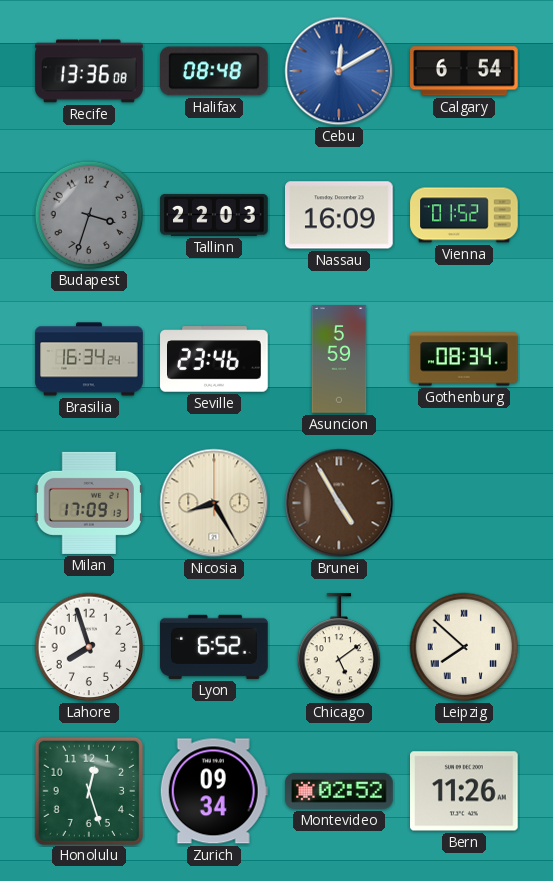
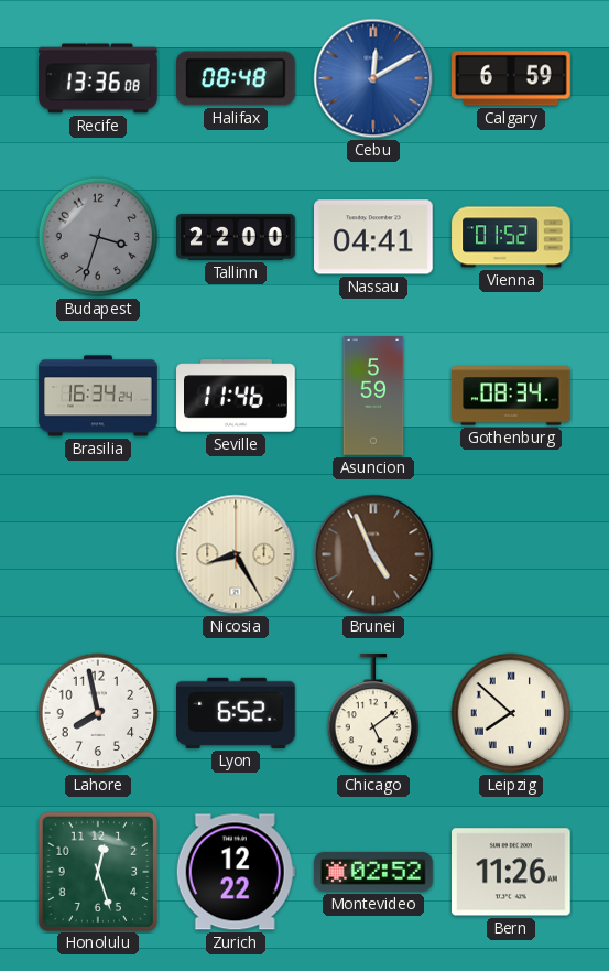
Calgary: 6:54 -> 6:59 (511, 78)
Tallinn: 22:03 -> 22:00 (236, 237)
Nassau: 16:09 -> 04:41 (374, 237)
Seville: 23:46 -> 11:46 (236, 396)
Milan: 17:09 -> none (88, 503)
Brunei: 4:55 -> 4:56 (373, 554)
Lahore: 7:57 -> 7:58 (98, 713)
Zurich: 09:34 -> 12:22 (236, 872)
